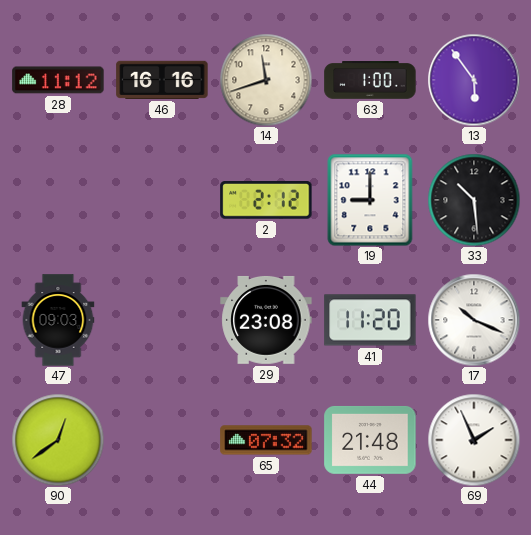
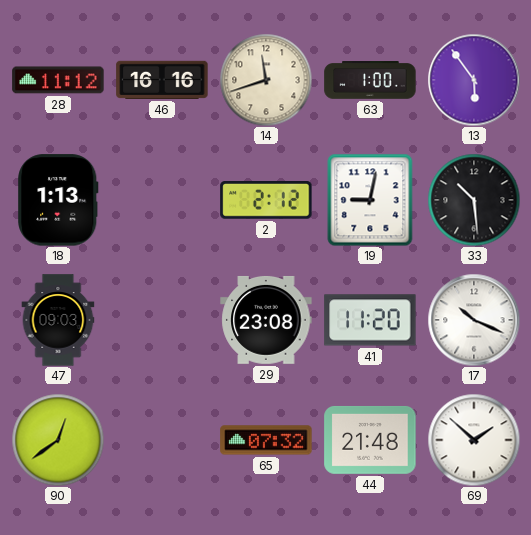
18: none -> 1:13 (58, 200)
19: 9:00 -> 9:02 (370, 200)
69: 1:56 -> 1:52 (474, 440)
